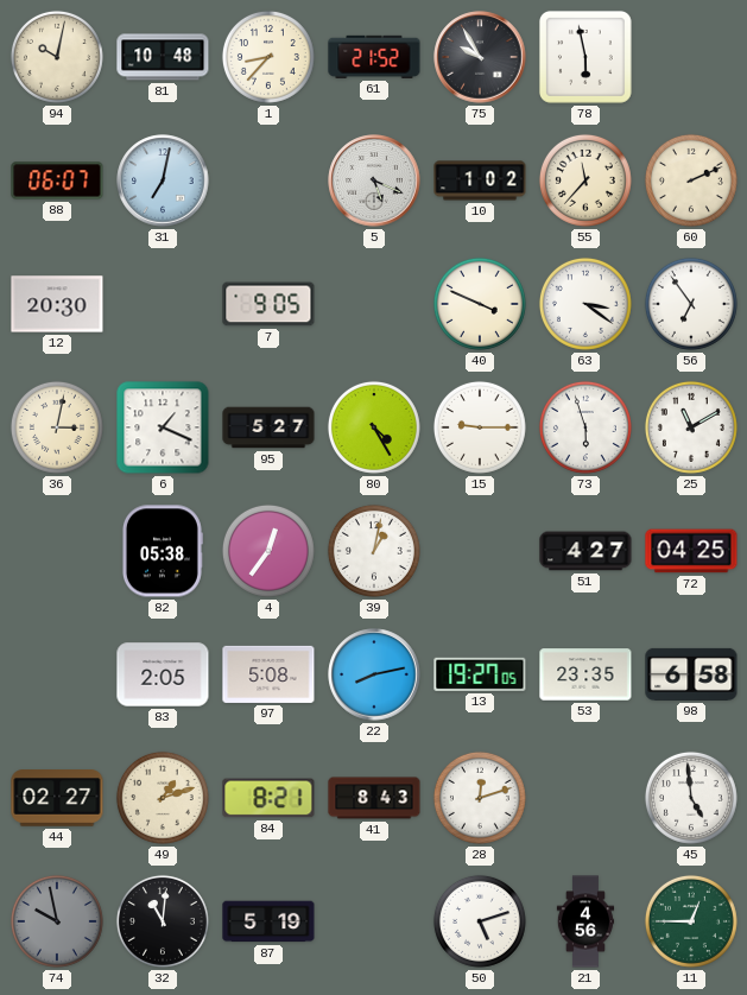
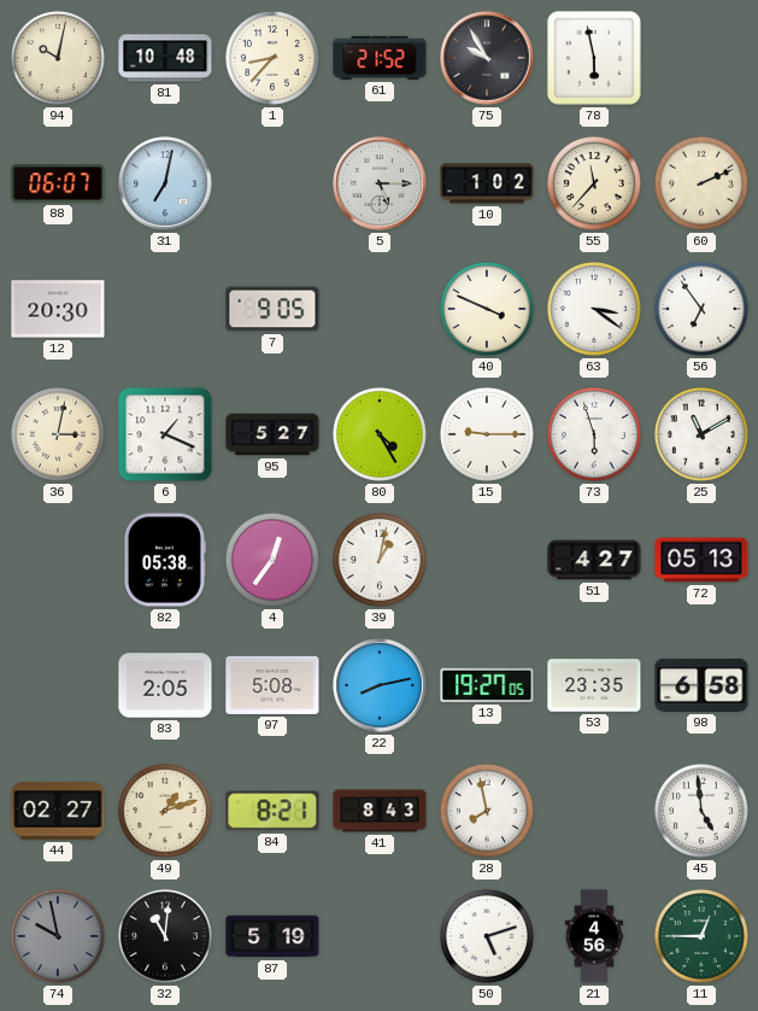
5: 5:19 -> 5:15 (380, 183)
72: 04:25 -> 05:13 (701, 560)
28: 12:12 -> 7:58 (487, 811)
